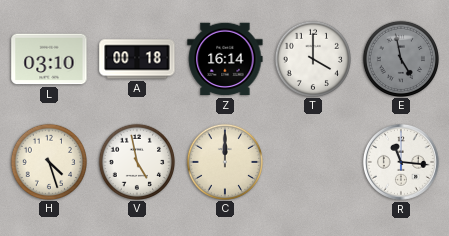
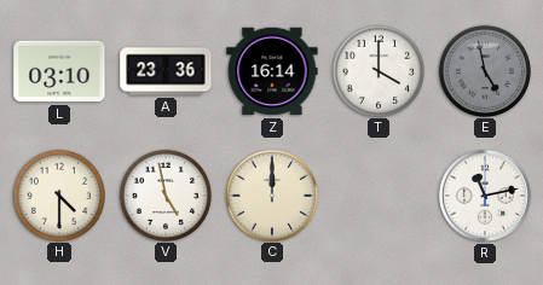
A: 00:18 -> 23:36 (166, 71)
H: 4:27 -> 4:30 (58, 194)
R: 11:16 -> 11:13 (486, 197)
